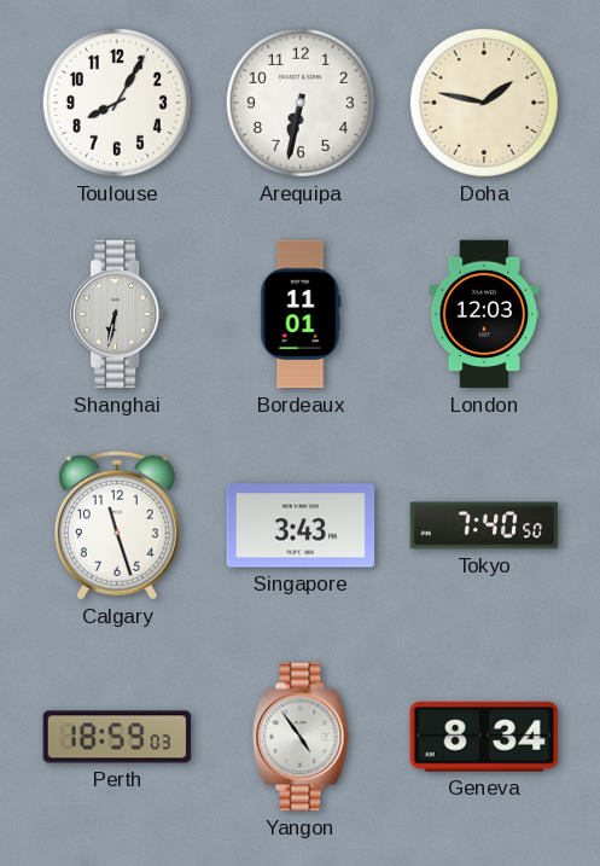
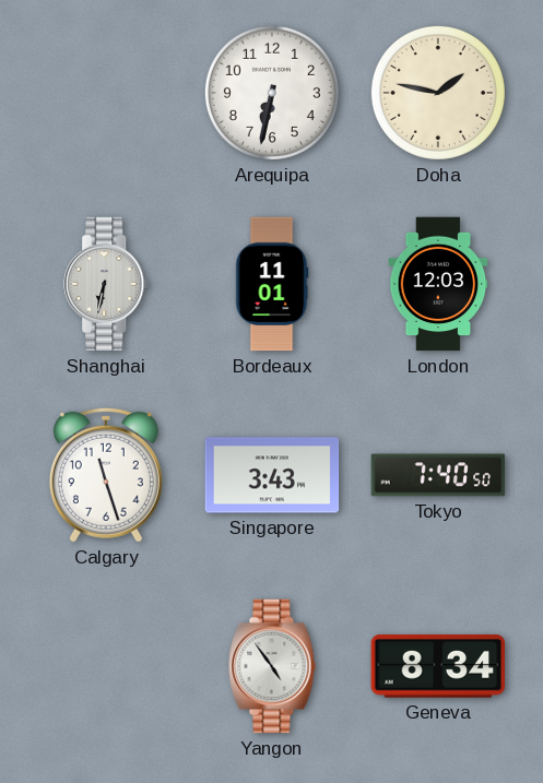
Toulouse: 8:05 -> none (117, 103)
Perth: 18:59 -> none (117, 737)
